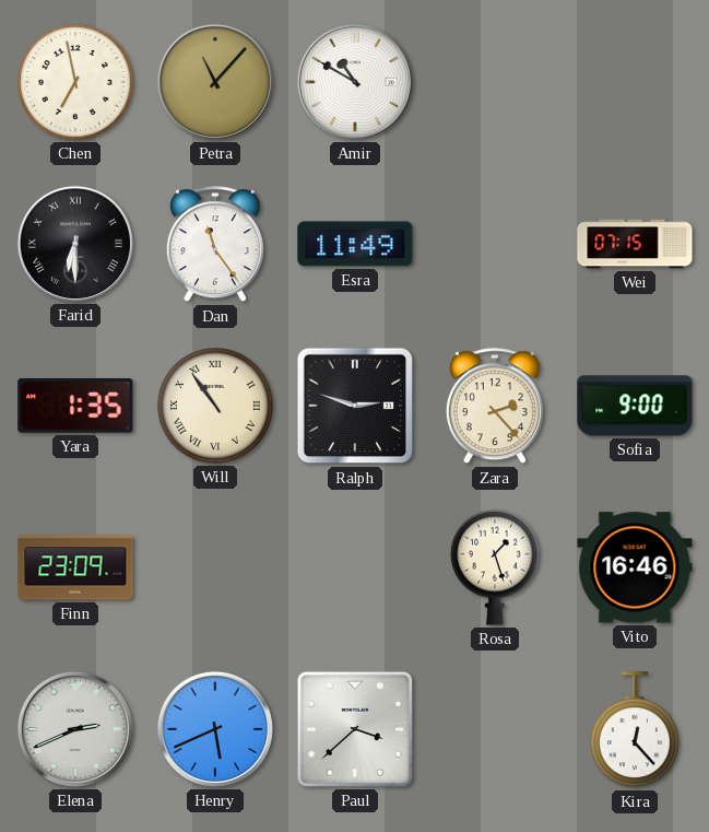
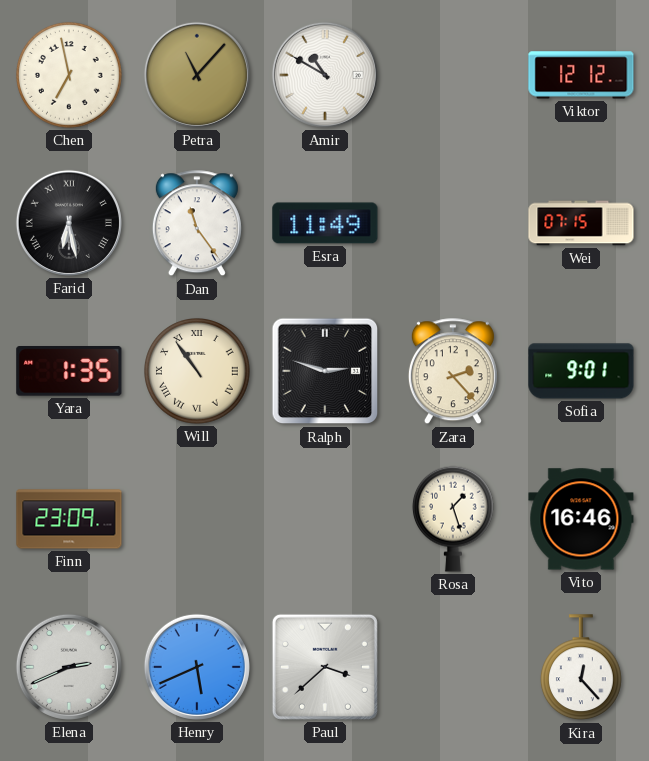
Viktor: none -> 12:12 (581, 75)
Farid: 6:30 -> 6:28 (69, 223)
Sofia: 9:00 -> 9:01 (581, 371)
